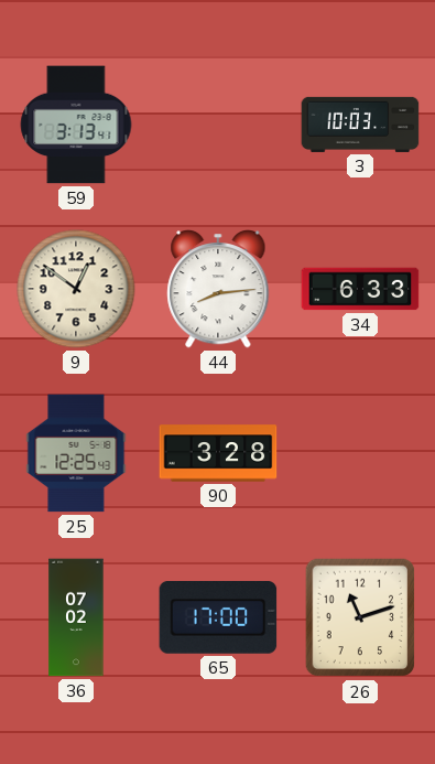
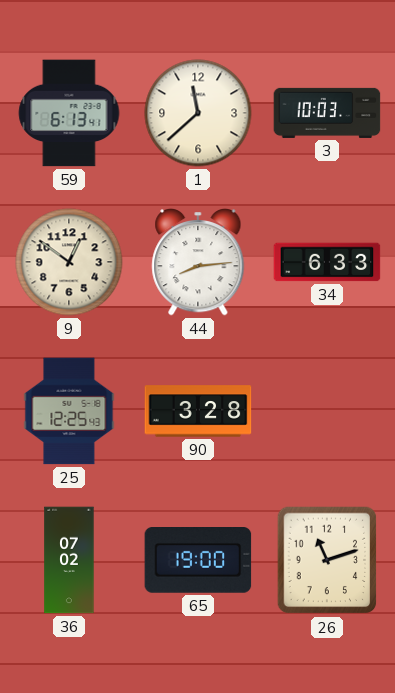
59: 3:13 -> 6:13 (69, 113)
1: none -> 11:38 (198, 113)
65: 17:00 -> 19:00 (198, 561)
